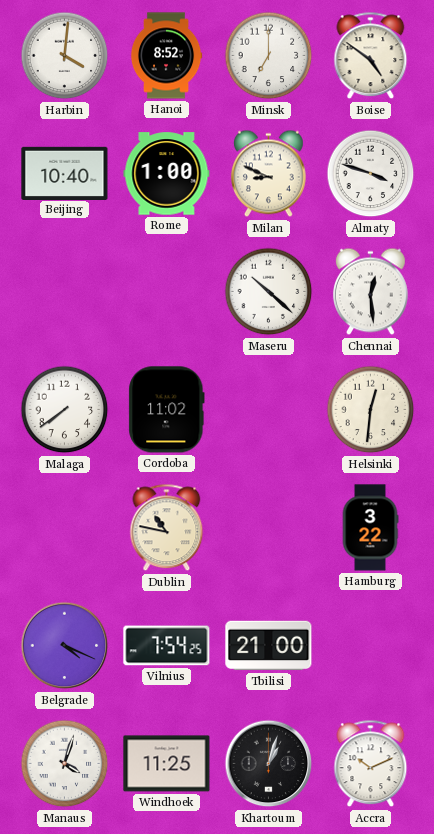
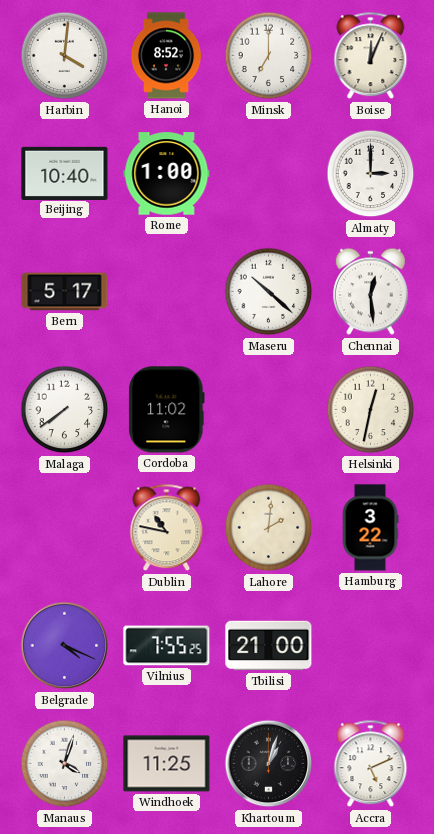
Boise: 4:51 -> 12:04 (371, 56)
Milan: 8:49 -> none (268, 174)
Almaty: 3:48 -> 3:00 (371, 174)
Bern: none -> 5:17 (65, 292)
Helsinki: 12:31 -> 12:32 (371, 410)
Lahore: none -> 2:01 (269, 528)
Vilnius: 7:54 -> 7:55 (167, 646)
Accra: 10:11 -> 5:11 (371, 764)
